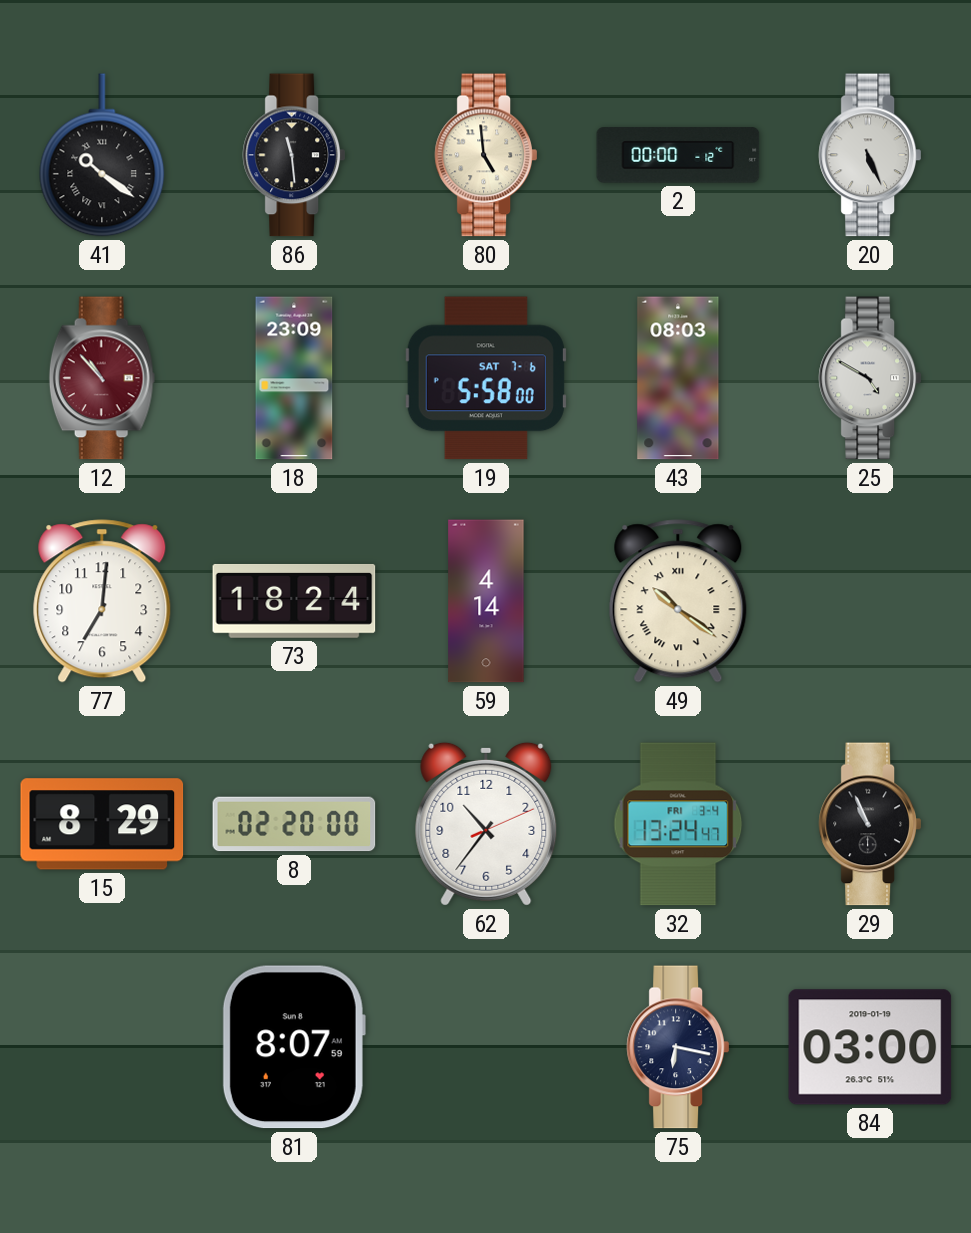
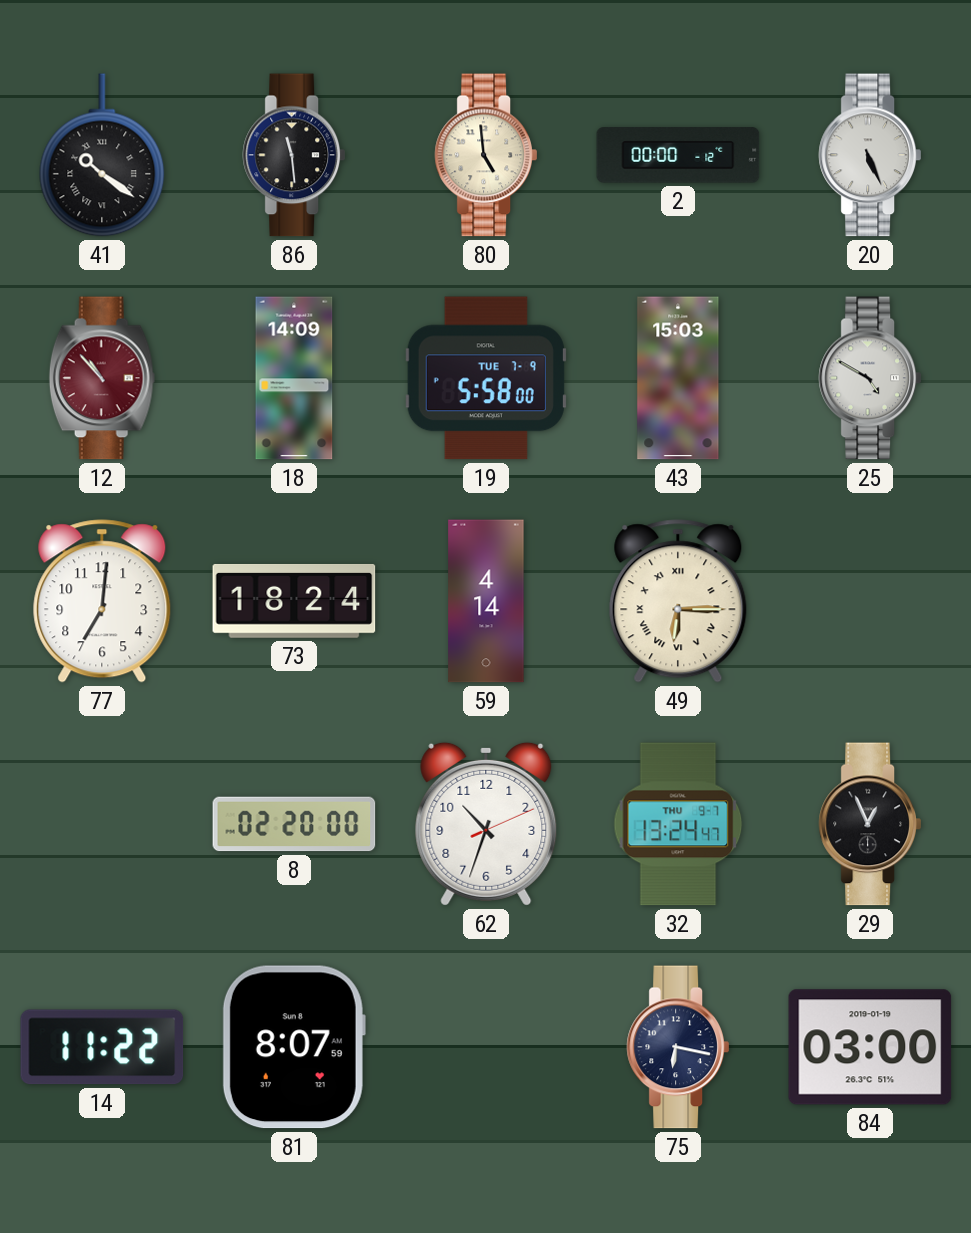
18: 23:09 -> 14:09 (294, 378)
19 date: SAT 7-6 -> TUE 7-9 (486, 378)
43: 08:03 -> 15:03 (678, 378)
49: 10:21 -> 6:15 (678, 601)
15: 8:29 -> none (102, 824)
62: 10:36 -> 10:33 (486, 824)
32 date: FRI 3-4 -> THU 9-7 (678, 824)
29: 10:56 -> 12:56 (870, 824)
14: none -> 11:22 (102, 1047)
